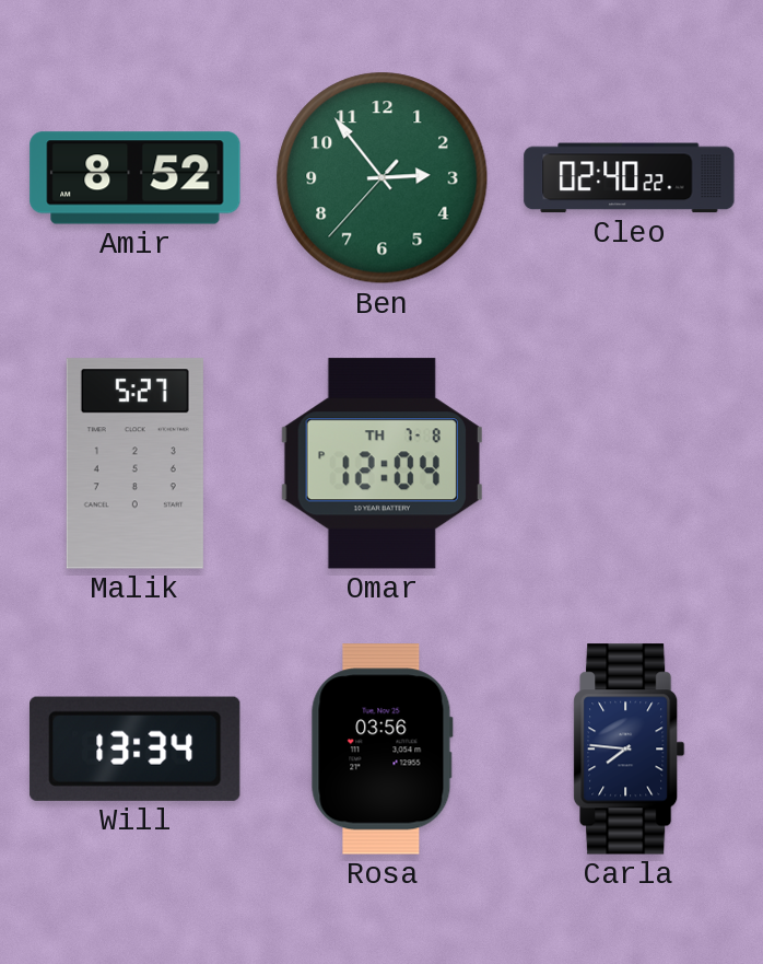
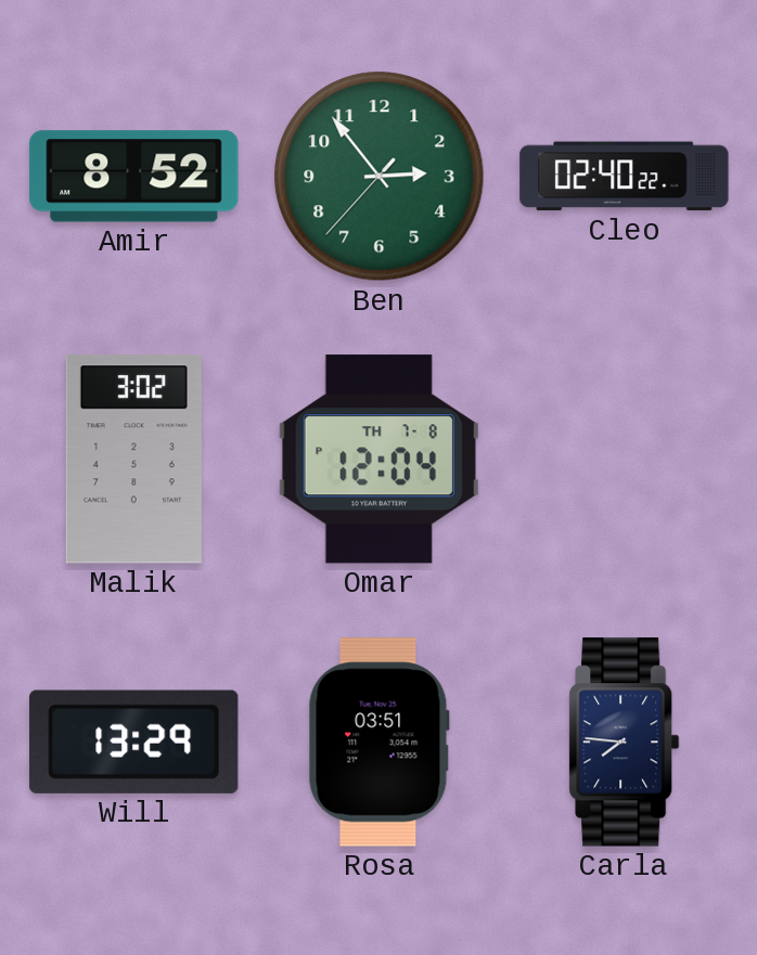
Malik: 5:27 -> 3:02 (133, 460)
Will: 13:34 -> 13:29 (134, 741)
Rosa: 03:56 -> 03:51 (378, 743)
